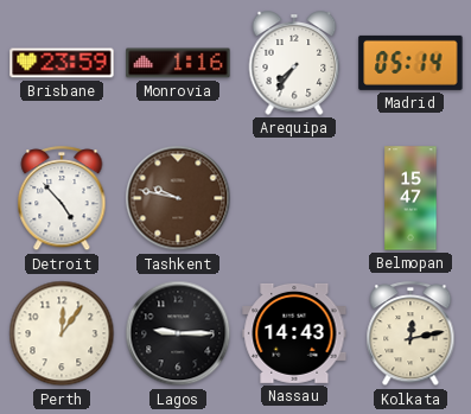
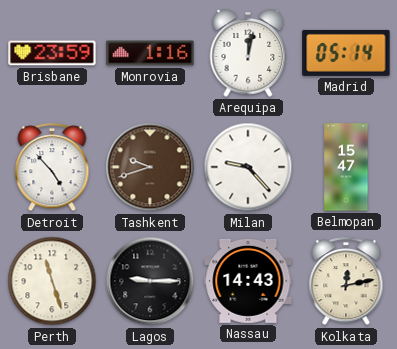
Arequipa: 7:36 -> 12:02 (248, 53)
Tashkent: 9:47 -> 9:42 (150, 167)
Milan: none -> 9:23 (248, 167)
Perth: 12:06 -> 11:27 (52, 281)
